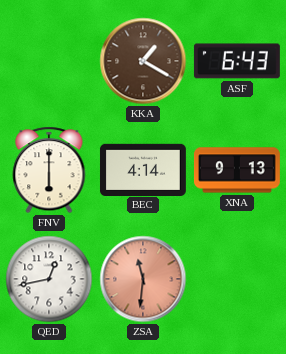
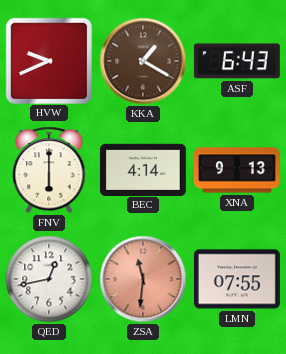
HVW: none -> 9:41 (48, 60)
LMN: none -> 07:55 (237, 279)
